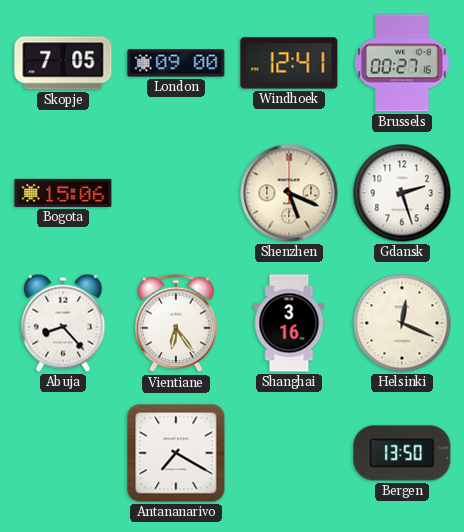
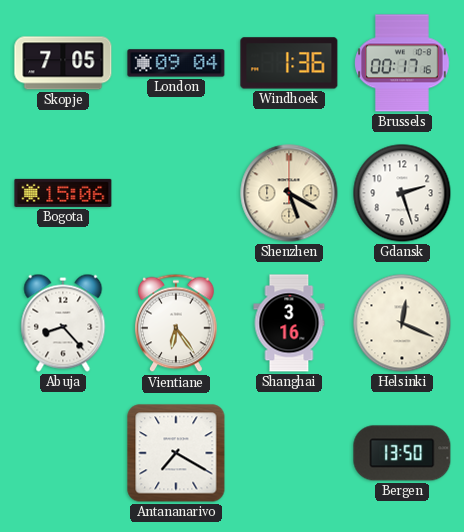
London: 09:00 -> 09:04 (176, 63)
Windhoek: 12:41 -> 1:36 (289, 63)
Brussels: 00:27 -> 00:17 (402, 63)
Shenzhen: 5:19 -> 5:20 (289, 193)
